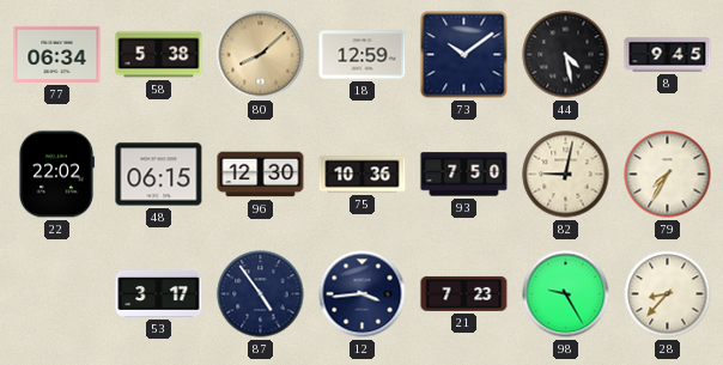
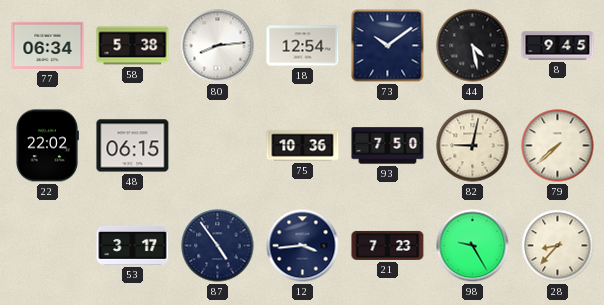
80: 8:08 -> 8:14 (218, 46)
80 dial: champagne -> white (218, 46)
18: 12:59 -> 12:54 (303, 46)
96: 12:30 -> none (261, 175)
79: 7:35 -> 7:38 (558, 146)
